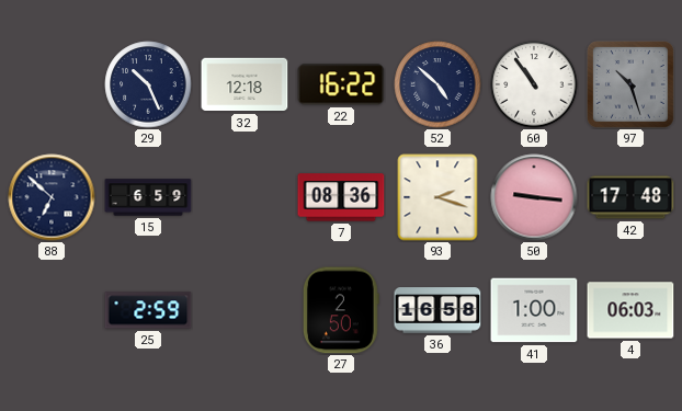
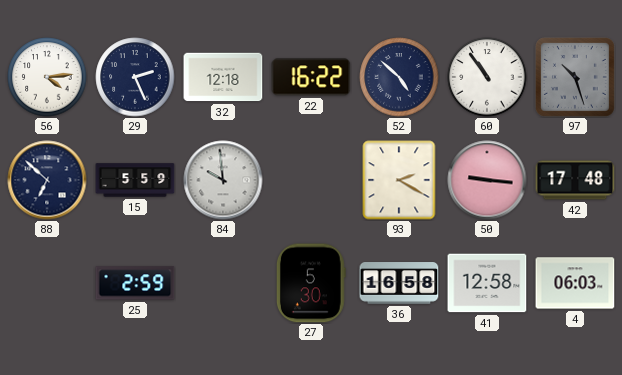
56: none -> 4:14 (47, 77)
29: 10:26 -> 2:26 (135, 77)
15: 6:59 -> 5:59 (135, 180)
84: none -> 9:59 (223, 180)
7: 08:36 -> none (341, 197)
93: 2:18 -> 2:20 (399, 180)
27: 2:50 -> 5:30 (311, 283)
41: 1:00 -> 12:58 (487, 283)
